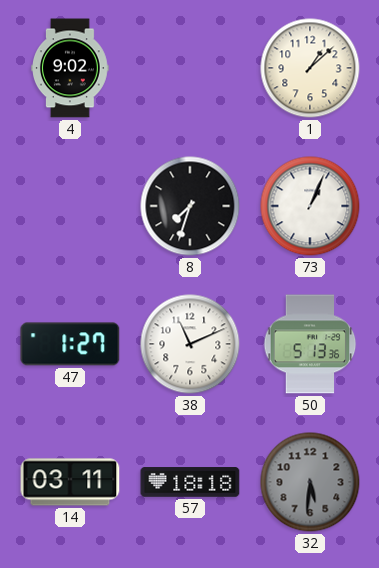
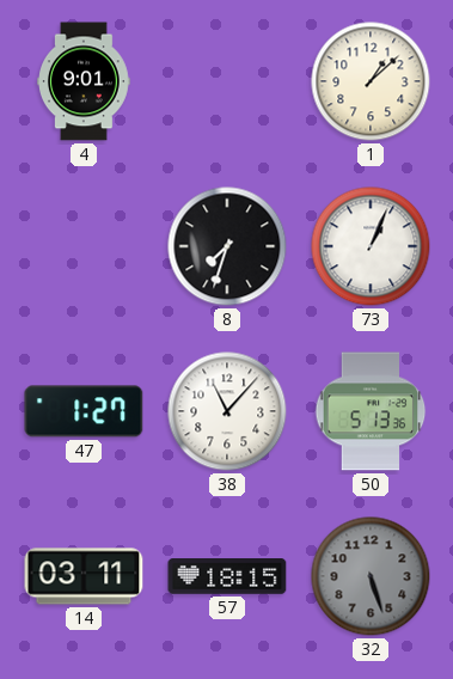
4: 9:02 -> 9:01 (85, 81)
38: 11:11 -> 11:07 (227, 411)
57: 18:18 -> 18:15 (227, 576)
32: 5:31 -> 5:27 (371, 576)
